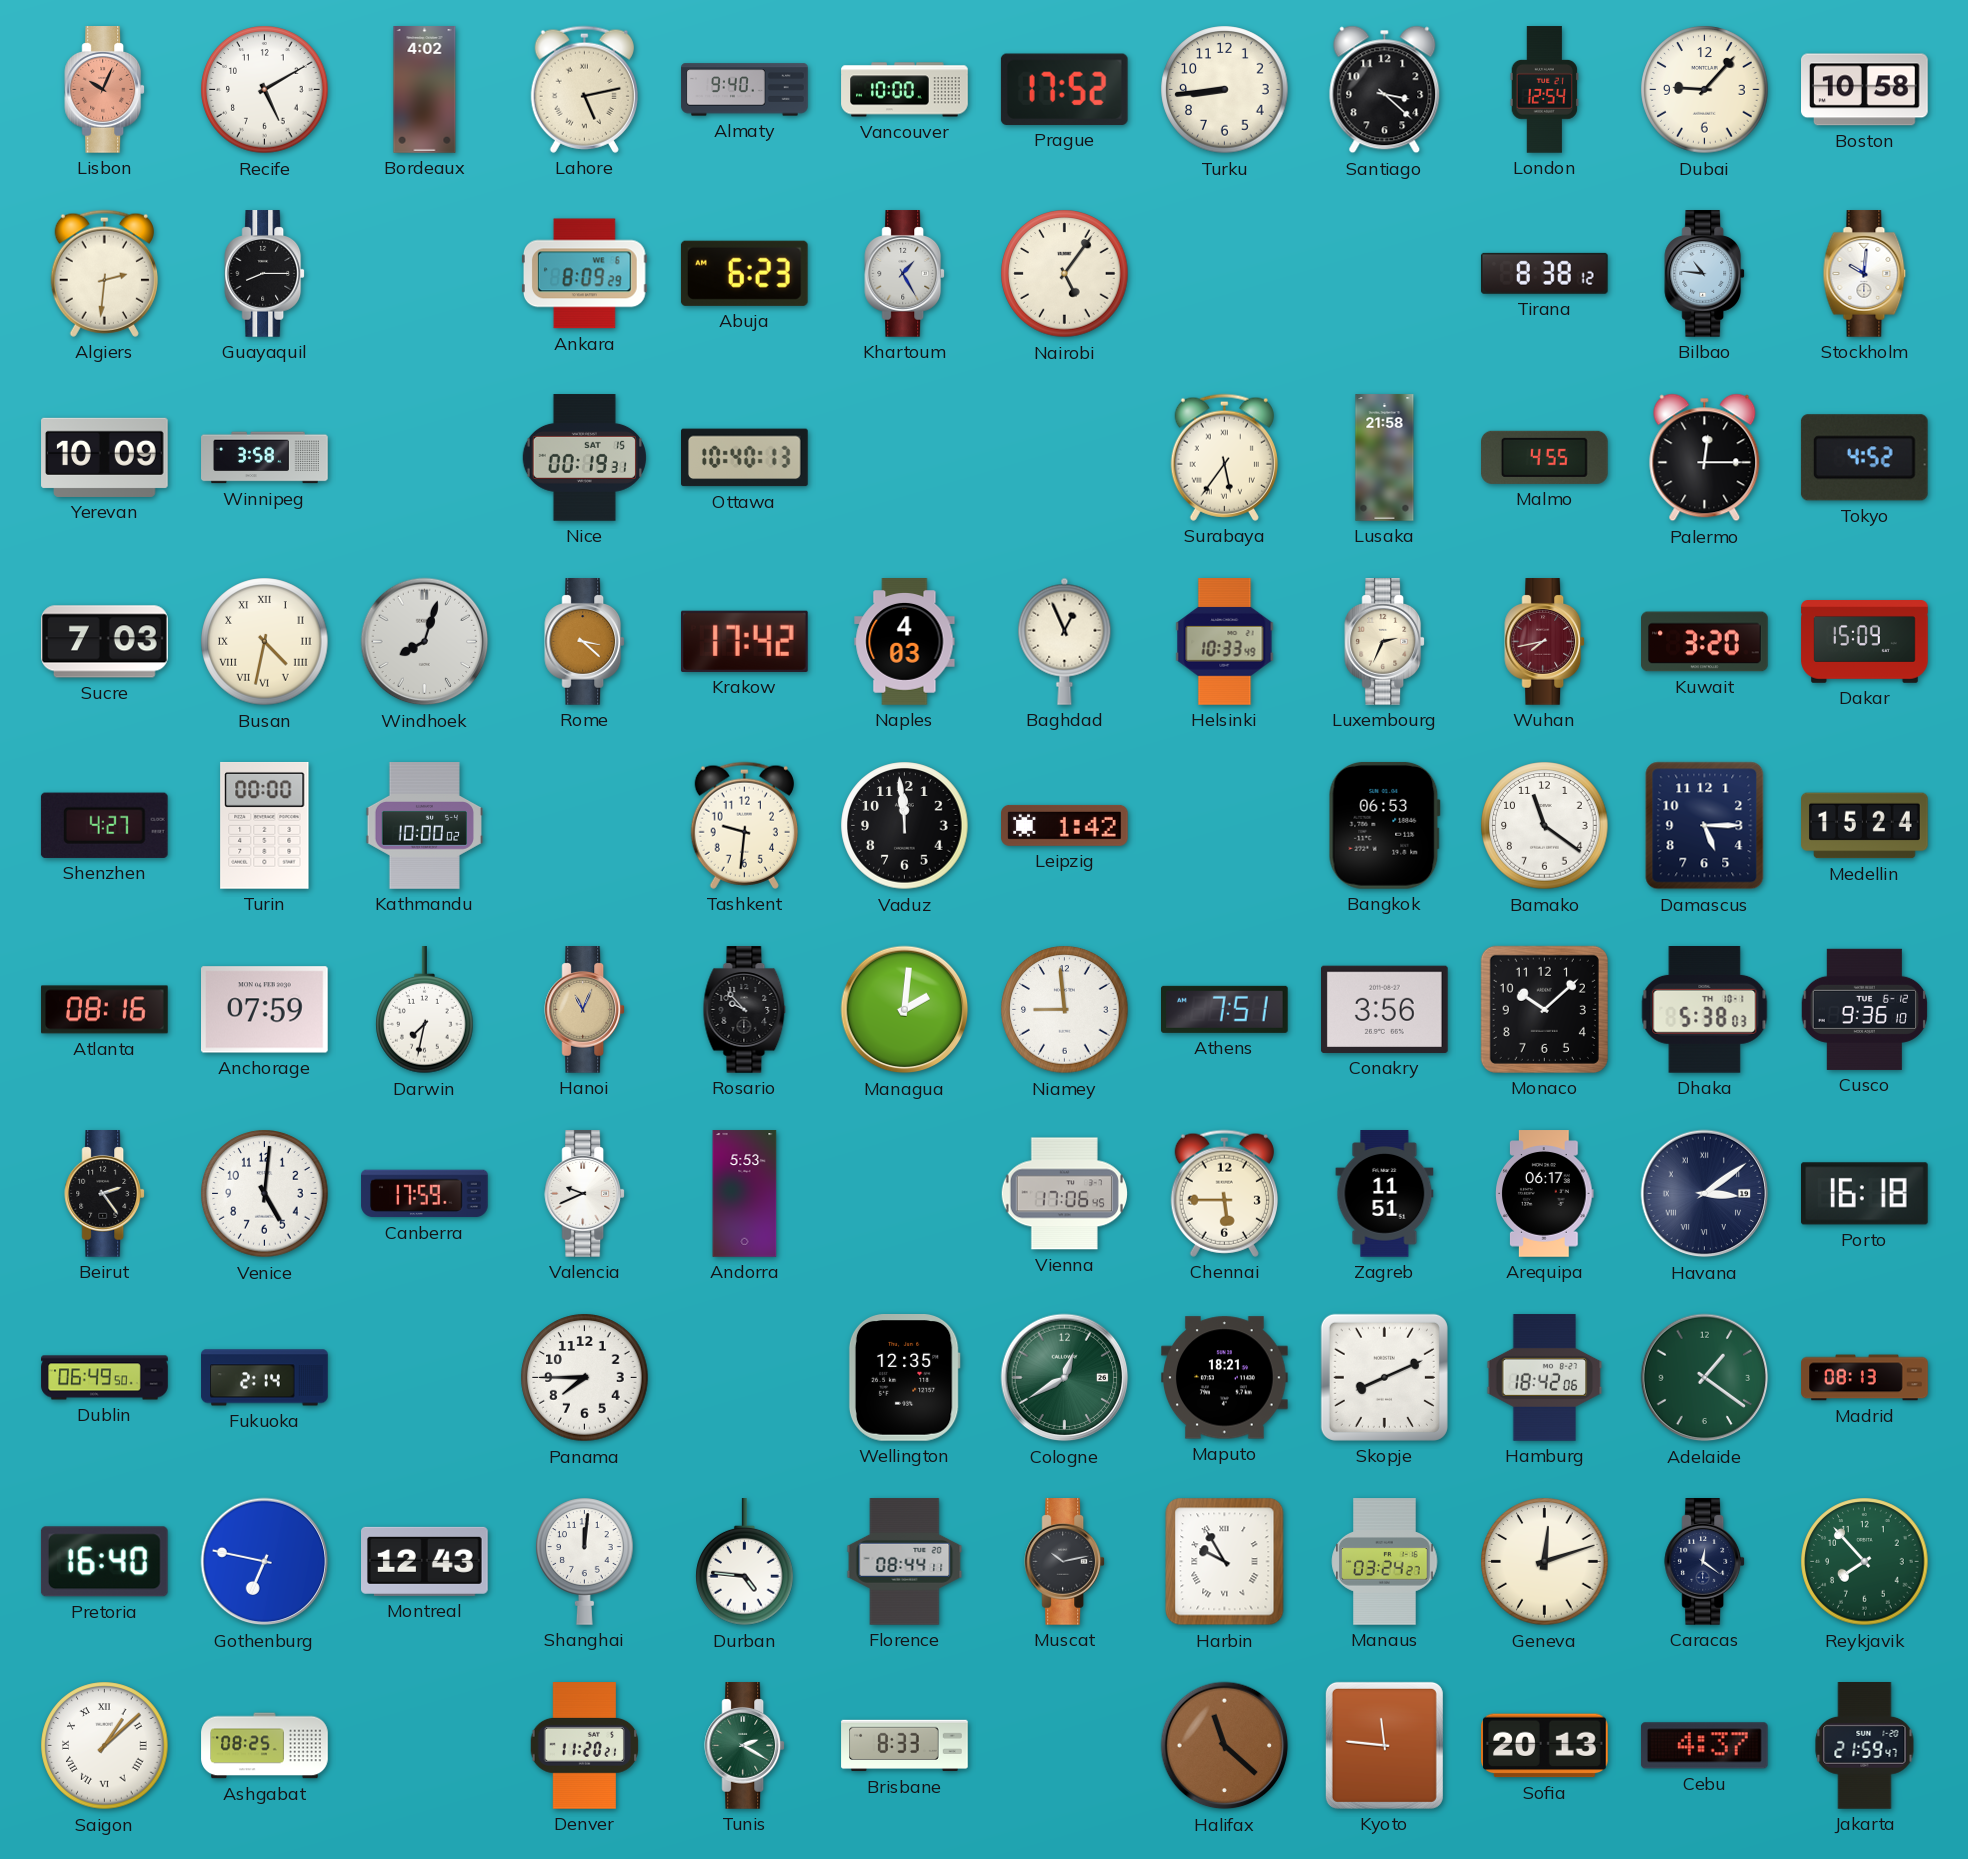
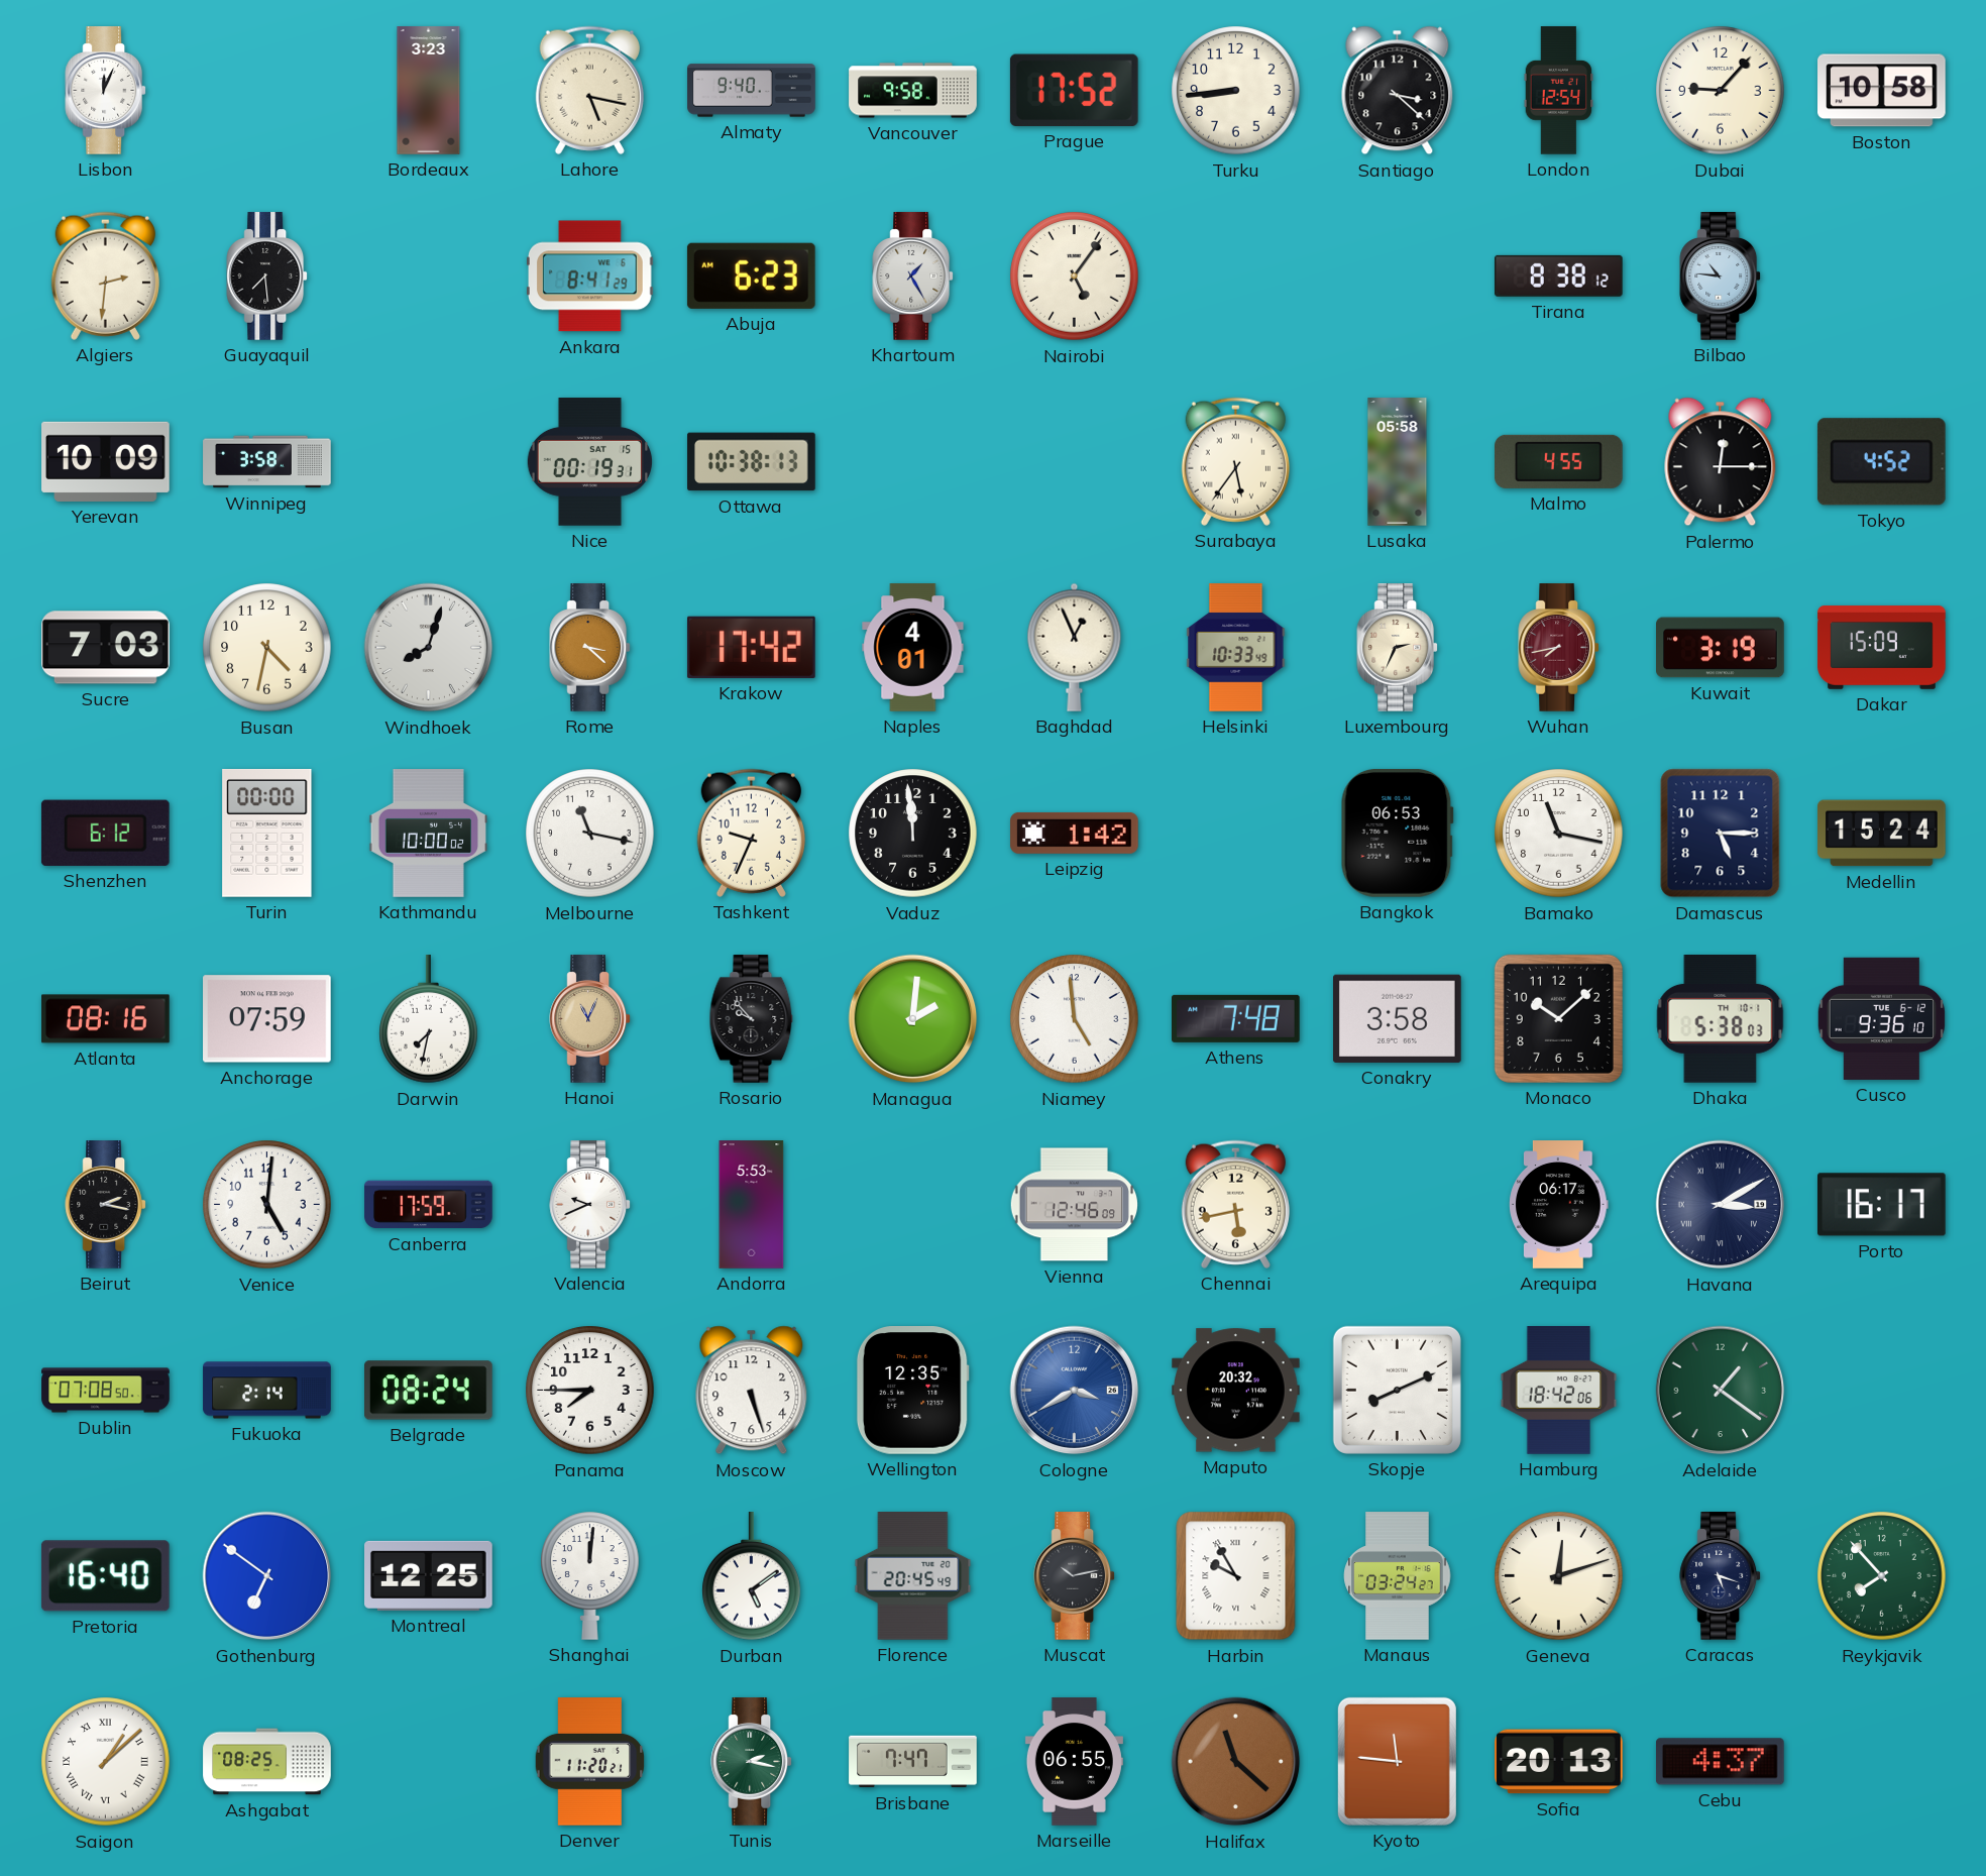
Lisbon: 10:04 -> 12:04 (106, 91)
Lisbon dial: salmon -> white (106, 91)
Recife: 5:10 -> none (265, 90)
Bordeaux: 4:02 -> 3:23 (429, 91)
Lahore: 5:13 -> 5:17 (589, 90)
Vancouver: 10:00 -> 9:58 (913, 91)
Guayaquil: 8:15 -> 7:29 (267, 277)
Ankara: 8:09 -> 8:41 (590, 277)
Stockholm: 10:01 -> none (1865, 274)
Ottawa: 10:40 -> 10:38 (752, 462)
Lusaka: 21:58 -> 05:58 (1398, 462)
Busan numerals: Roman -> Arabic (267, 648)
Naples: 4:03 -> 4:01 (913, 648)
Kuwait: 3:20 -> 3:19 (1721, 648)
Shenzhen: 4:27 -> 6:12 (105, 833)
Melbourne: none -> 11:17 (590, 834)
Tashkent: 9:31 -> 9:34 (751, 833)
Bamako: 11:21 -> 11:17 (1559, 834)
Niamey: 8:59 -> 4:59 (1075, 1019)
Athens: 7:51 -> 7:48 (1236, 1018)
Conakry: 3:56 -> 3:58 (1398, 1018)
Beirut: 2:24 -> 2:17 (106, 1205)
Vienna: 17:06 -> 12:46 (1074, 1205)
Chennai: 5:45 -> 5:43 (1235, 1204)
Zagreb: 11:51 -> none (1385, 1194)
Havana: 3:09 -> 3:10 (1721, 1205)
Porto: 16:18 -> 16:17 (1882, 1205)
Dublin: 06:49 -> 07:08 (106, 1391)
Belgrade: none -> 08:24 (429, 1391)
Moscow: none -> 5:27 (752, 1391)
Cologne: 12:40 -> 3:40 (1075, 1391)
Cologne dial: green -> blue (1075, 1391)
Maputo: 18:21 -> 20:32 (1236, 1391)
Madrid: 08:13 -> none (1865, 1378)
Gothenburg: 6:47 -> 6:51 (267, 1576)
Montreal: 12:43 -> 12:25 (429, 1575)
Durban: 4:46 -> 5:09 (752, 1576)
Florence: 08:44 -> 20:45 (913, 1576)
Caracas: 12:21 -> 5:18 (1721, 1576)
Tunis: 2:20 -> 2:17 (752, 1762)
Brisbane: 8:33 -> 7:47 (913, 1762)
Marseille: none -> 06:55 (1074, 1762)
Jakarta: 21:59 -> none (1865, 1746)
